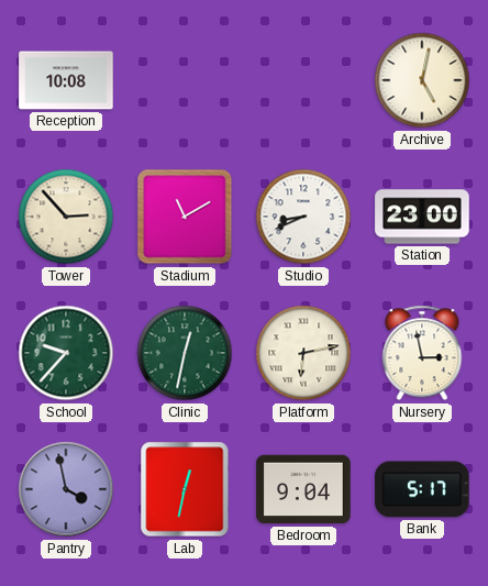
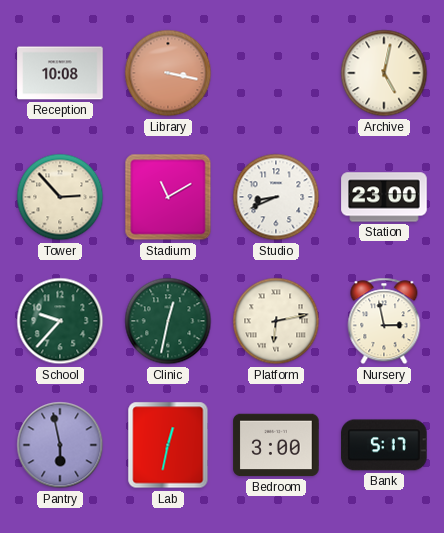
Library: none -> 3:17 (168, 73)
Pantry: 3:58 -> 5:58 (60, 445)
Bedroom: 9:04 -> 3:00 (276, 445)
